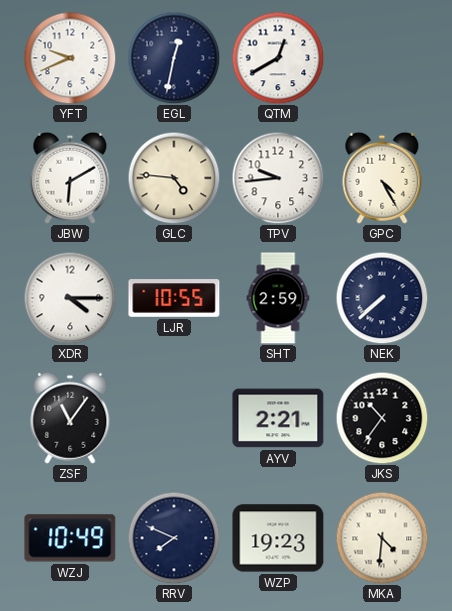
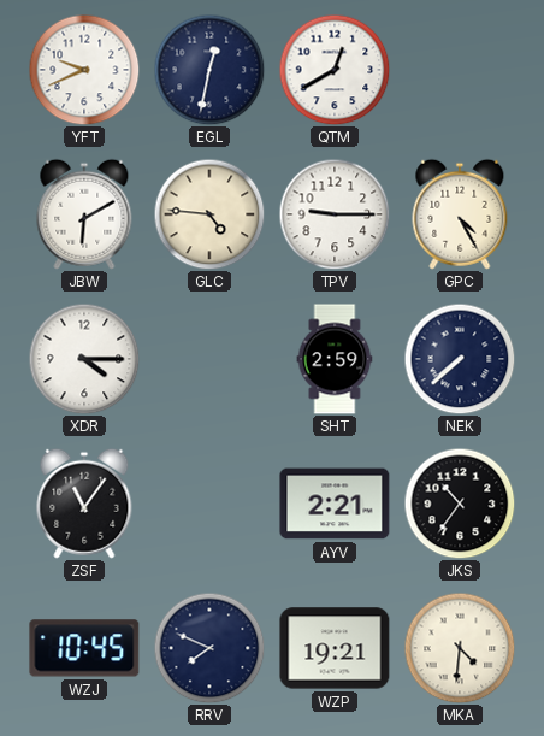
TPV: 9:44 -> 9:15 (335, 214)
LJR: 10:55 -> none (174, 298)
WZJ: 10:49 -> 10:45 (84, 648)
WZP: 19:23 -> 19:21 (335, 648)
